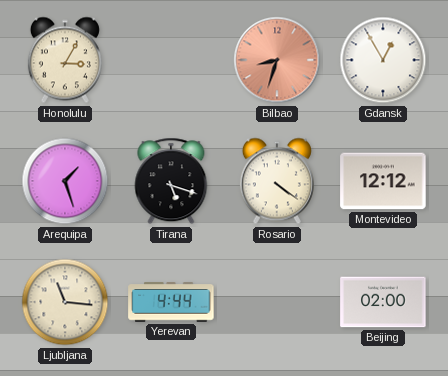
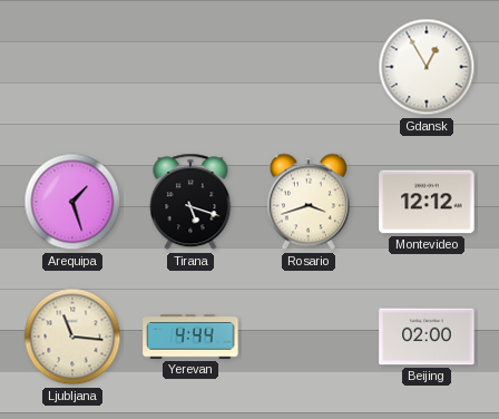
Honolulu: 3:05 -> none (65, 60)
Bilbao: 8:33 -> none (277, 60)
Rosario: 4:21 -> 3:42 (309, 202)
